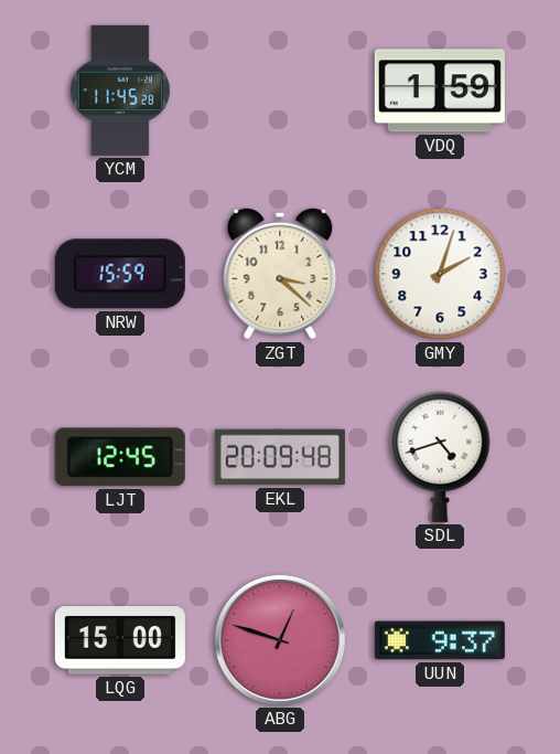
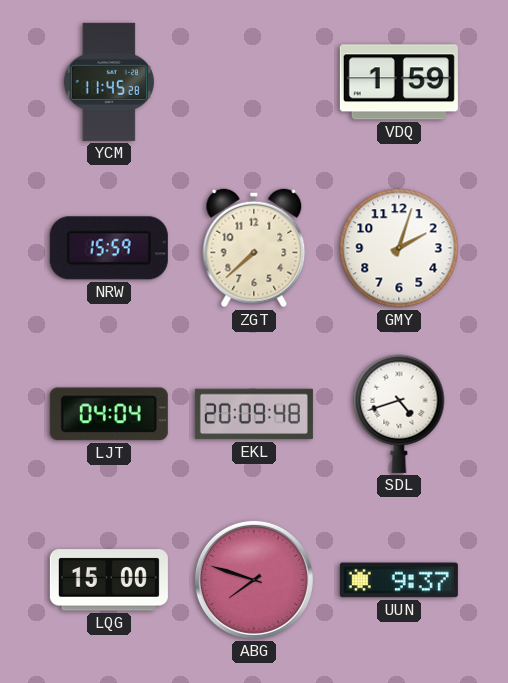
ZGT: 3:22 -> 7:38 (254, 248)
LJT: 12:45 -> 04:04 (109, 414)
ABG: 12:48 -> 7:48 (254, 580)
